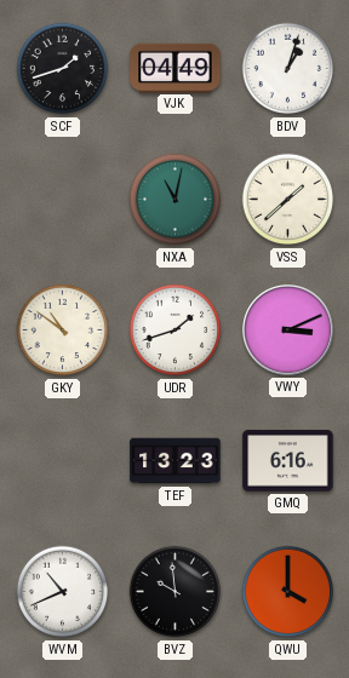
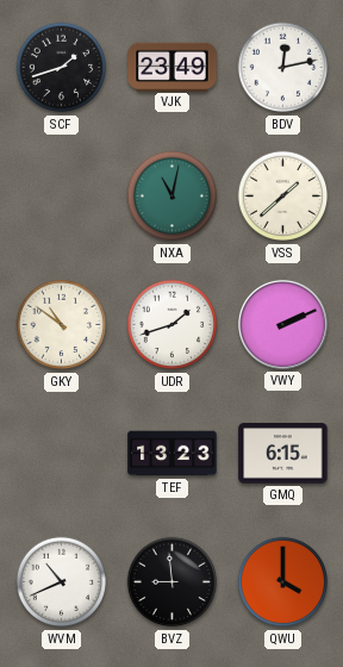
VJK: 04:49 -> 23:49 (173, 67)
BDV: 1:03 -> 12:13 (283, 68)
VWY: 3:11 -> 2:11 (282, 324)
GMQ: 6:16 -> 6:15 (283, 454)
BVZ: 9:59 -> 8:59 (173, 582)
